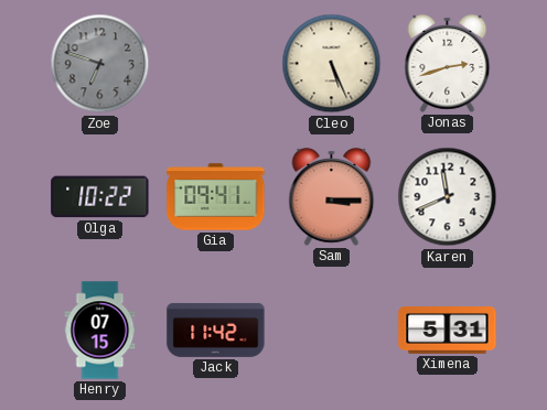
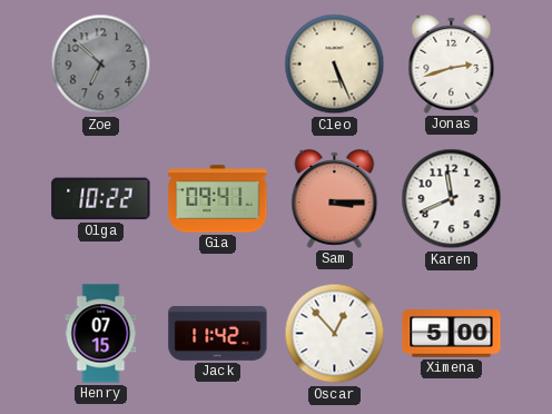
Zoe: 6:48 -> 6:52 (101, 65)
Oscar: none -> 12:53 (335, 334)
Ximena: 5:31 -> 5:00 (452, 334)
